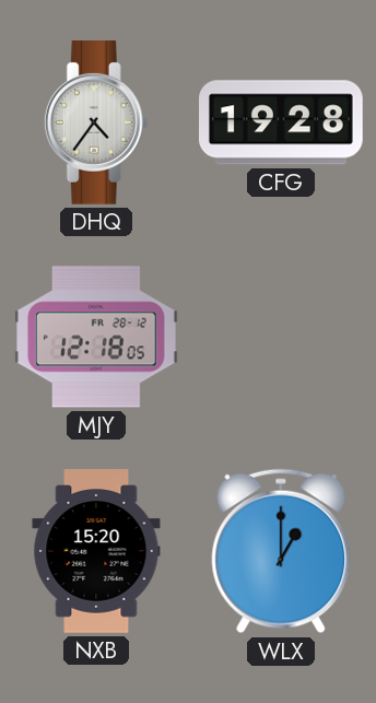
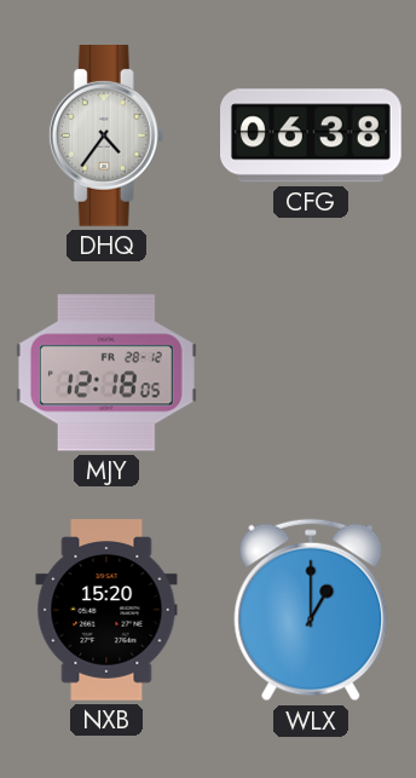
CFG: 19:28 -> 06:38 (312, 136)
